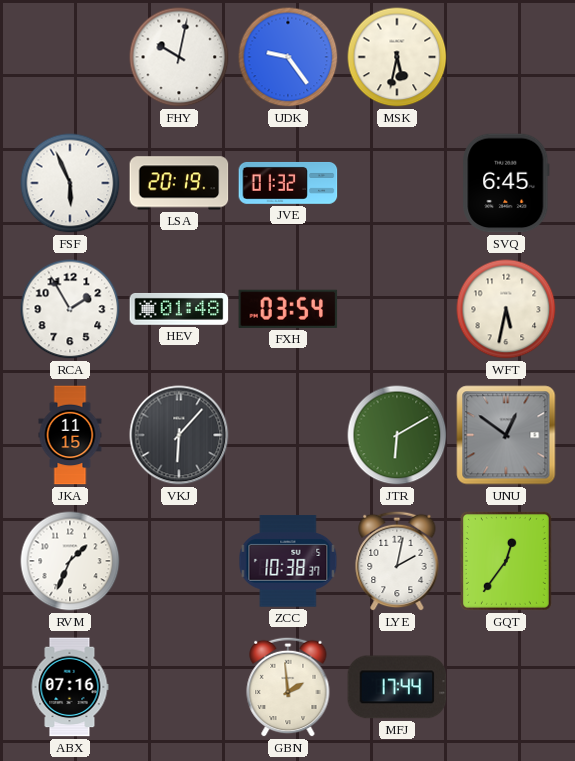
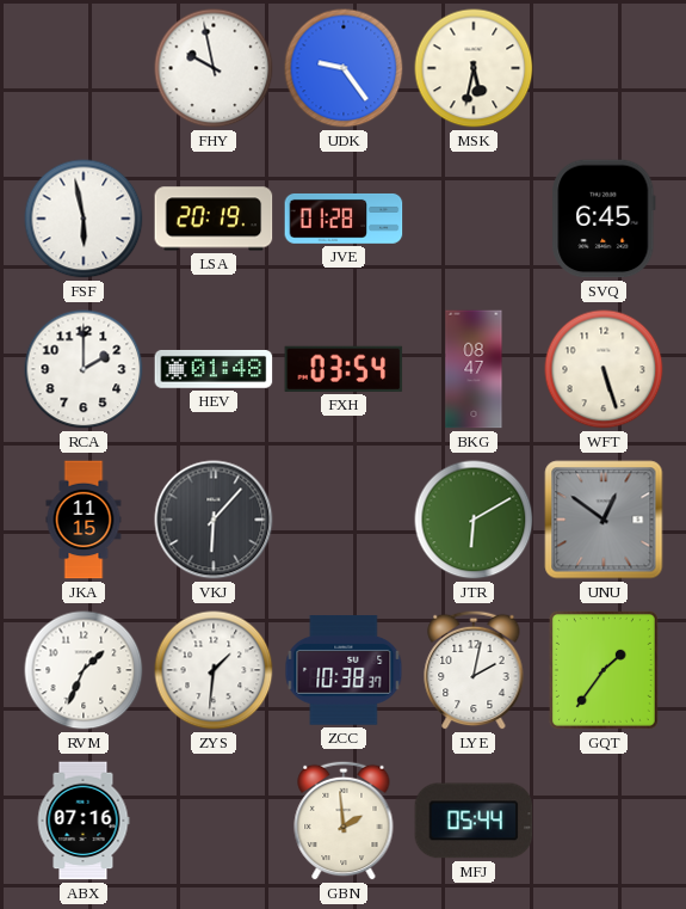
FHY: 10:02 -> 9:58 (214, 68)
FSF: 5:56 -> 5:58 (84, 219)
JVE: 01:32 -> 01:28 (344, 219)
RCA: 1:55 -> 2:00 (84, 369)
BKG: none -> 08:47 (474, 369)
WFT: 5:32 -> 5:27 (604, 369)
ZYS: none -> 1:31 (214, 670)
GQT: 12:36 -> 1:36 (604, 670)
MFJ: 17:44 -> 05:44 (474, 821)
